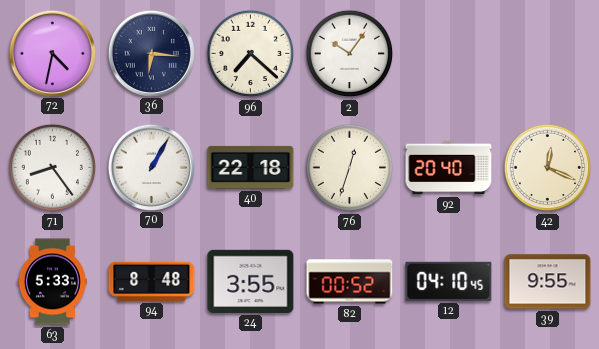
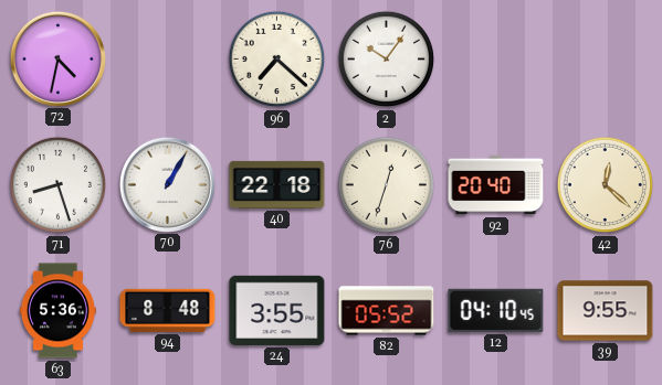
36: 6:16 -> none (151, 53)
71: 8:24 -> 8:27 (59, 185)
42: 12:19 -> 12:22 (606, 185)
63: 5:33 -> 5:36 (57, 311)
82: 00:52 -> 05:52 (387, 311)
